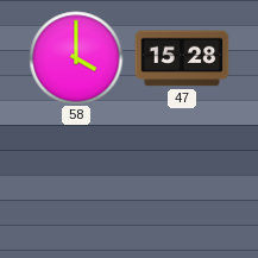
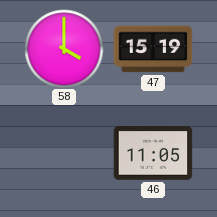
47: 15:28 -> 15:19 (153, 49)
46: none -> 11:05 (153, 153)
